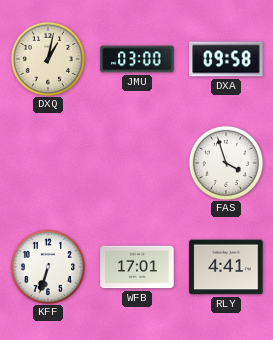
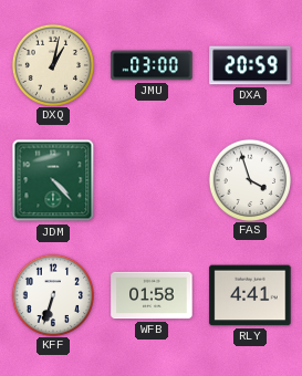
DXA: 09:58 -> 20:59 (250, 65)
JDM: none -> 4:23 (53, 180)
WFB: 17:01 -> 01:58 (152, 295)
